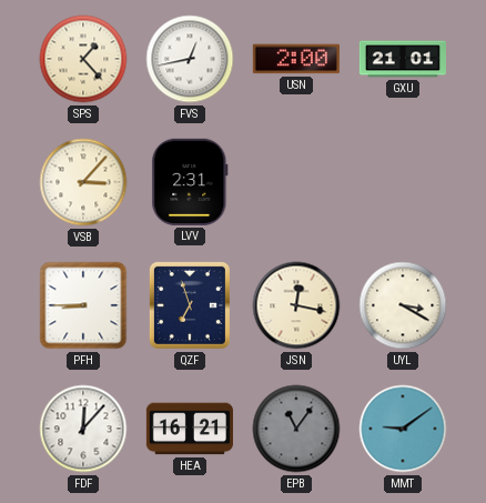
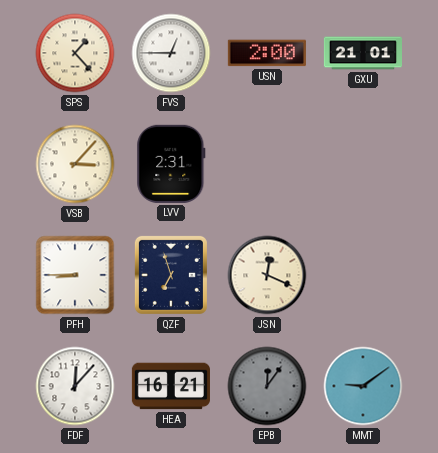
FVS: 12:43 -> 12:45 (171, 53)
JSN: 12:17 -> 12:19 (267, 275)
UYL: 3:20 -> none (403, 305)
EPB: 11:06 -> 12:06 (267, 386)
